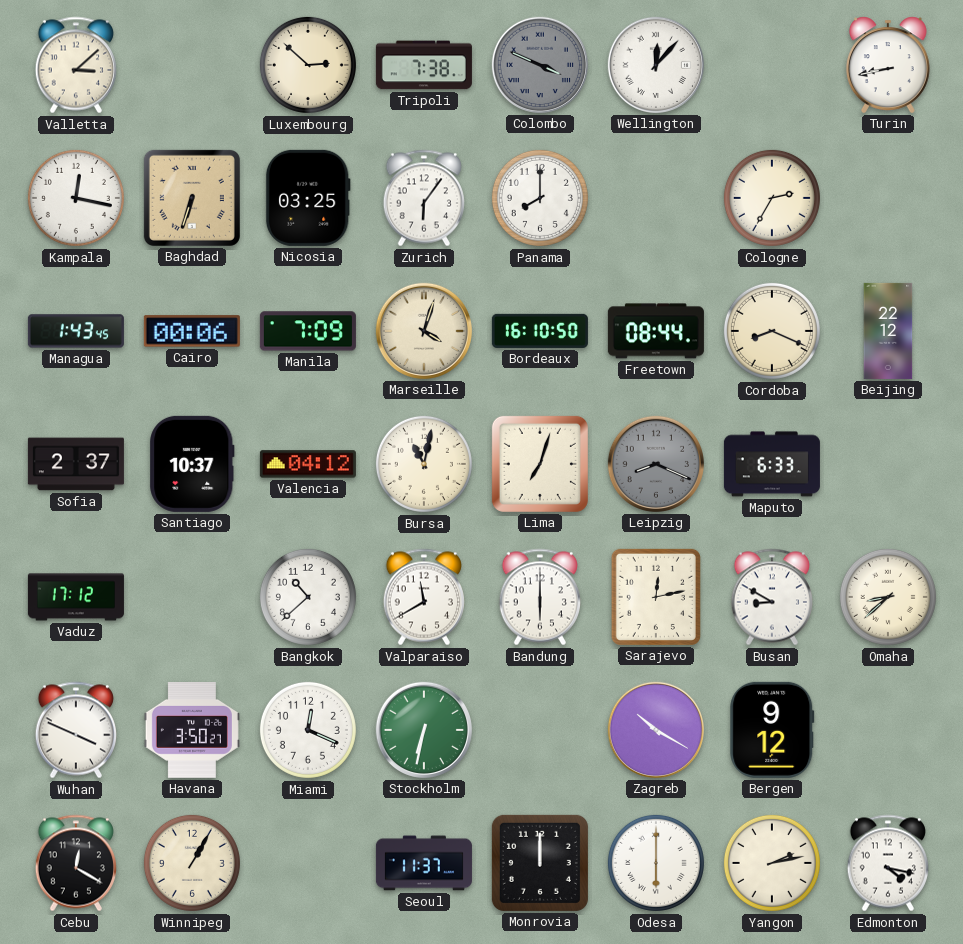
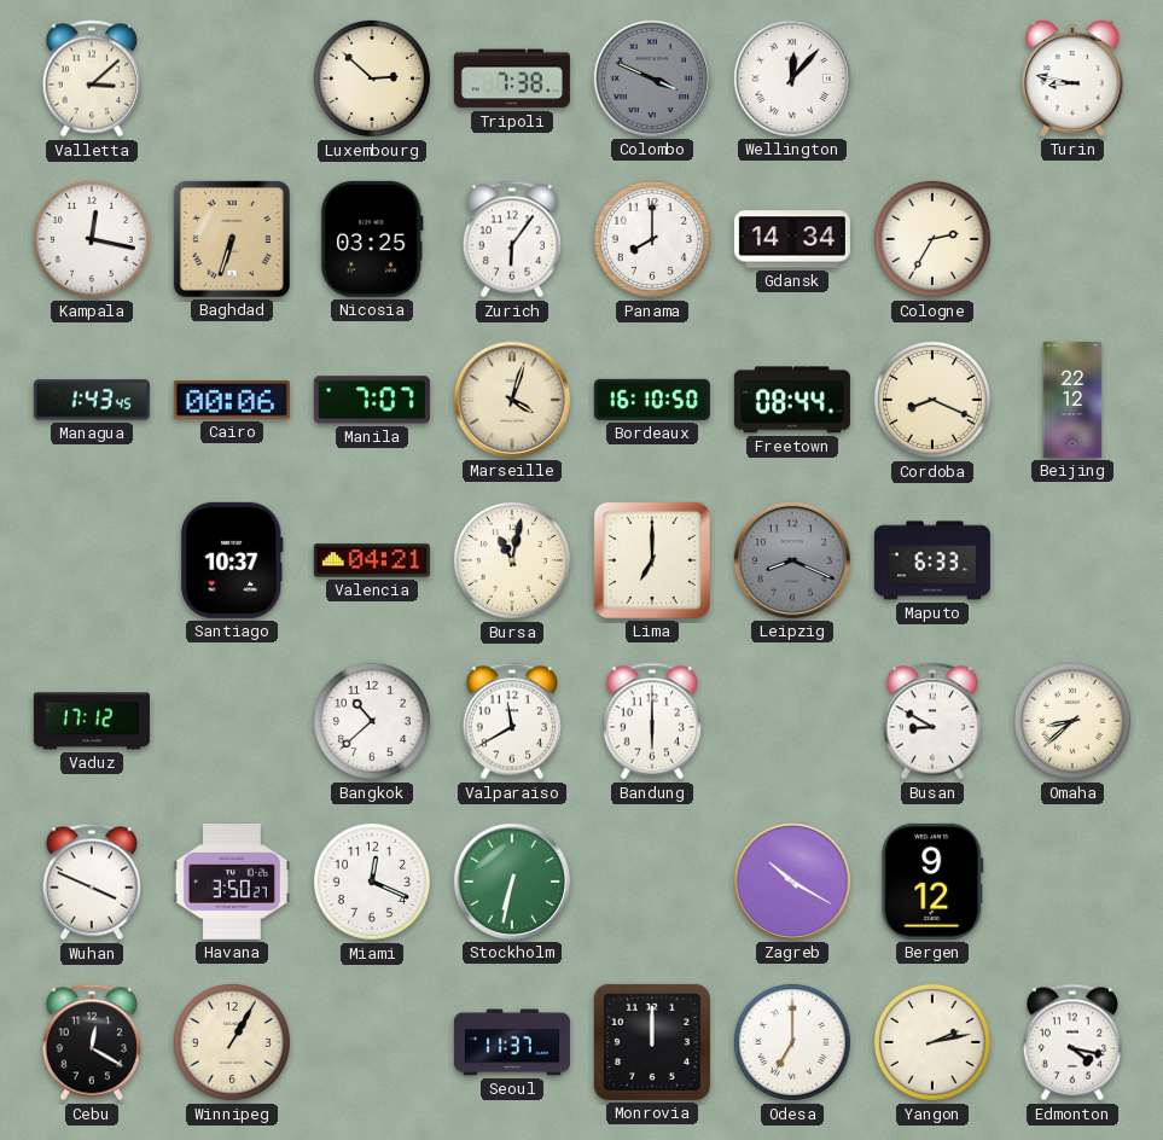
Turin: 8:43 -> 8:47 (1072, 78)
Gdansk: none -> 14:34 (792, 239)
Manila: 7:09 -> 7:07 (372, 400)
Sofia: 2:37 -> none (76, 464)
Valencia: 04:12 -> 04:21 (372, 560)
Lima: 7:03 -> 7:00 (652, 560)
Sarajevo: 12:13 -> none (656, 597)
Odesa: 6:00 -> 7:00 (792, 1042)
